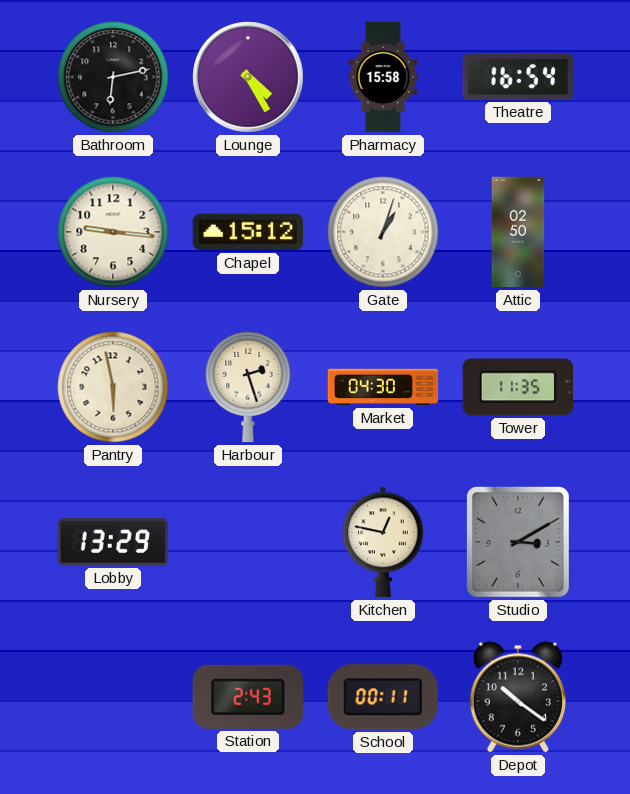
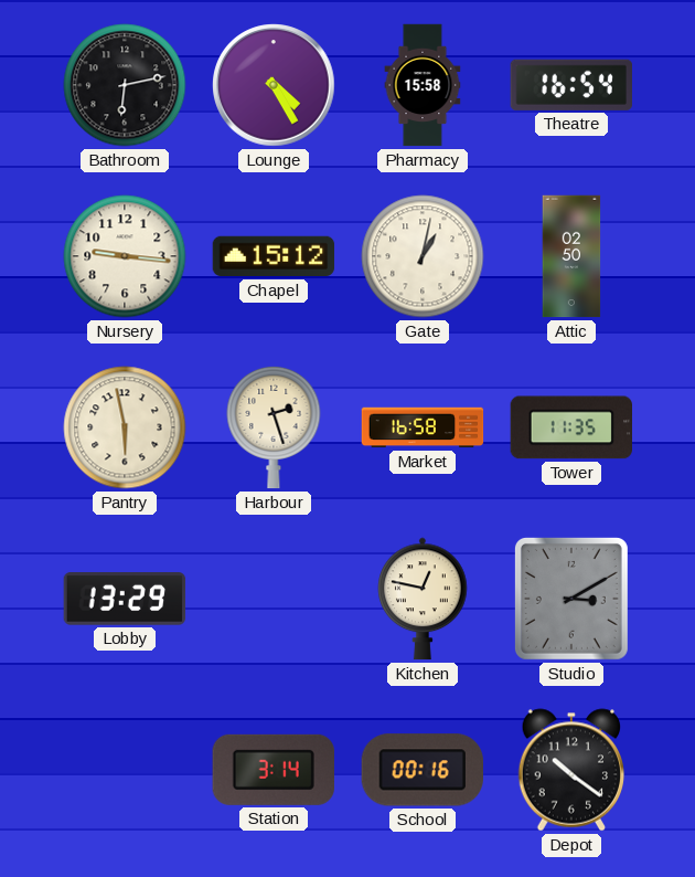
Gate: 1:03 -> 1:02 (423, 256)
Market: 04:30 -> 16:58 (423, 427)
Station: 2:43 -> 3:14 (274, 770)
School: 00:11 -> 00:16 (423, 770)
